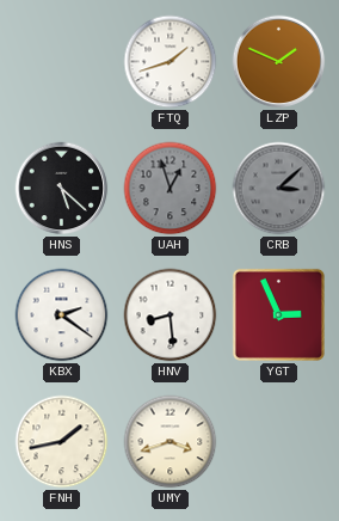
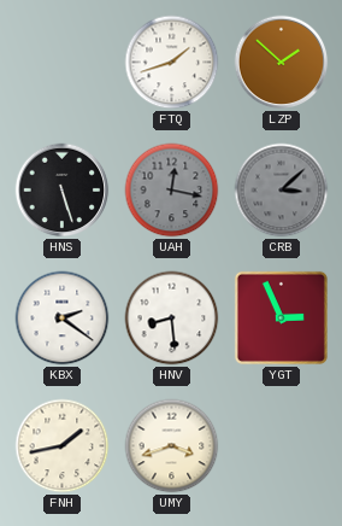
LZP: 1:49 -> 1:52 (282, 63)
HNS: 5:22 -> 5:27 (63, 191)
UAH: 12:57 -> 12:17 (172, 191)
